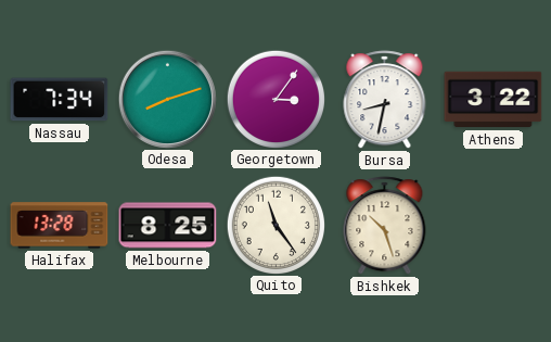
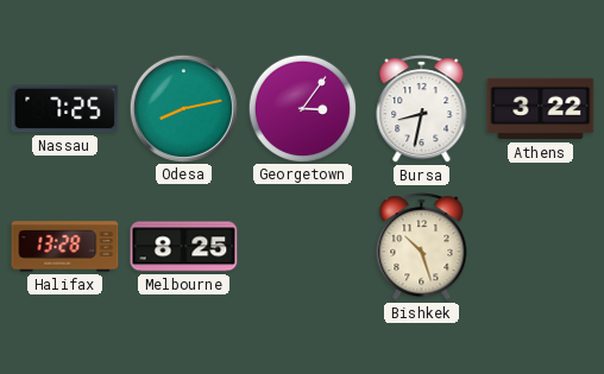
Nassau: 7:34 -> 7:25 (65, 109)
Odesa: 8:12 -> 8:13 (183, 108)
Quito: 11:24 -> none (275, 225)
